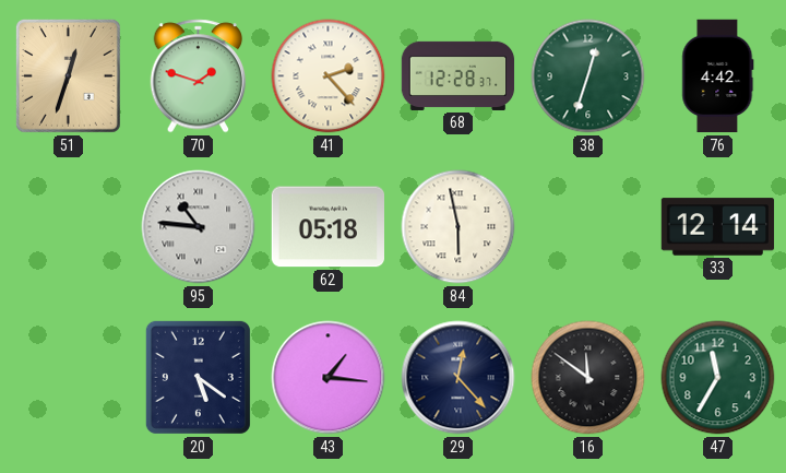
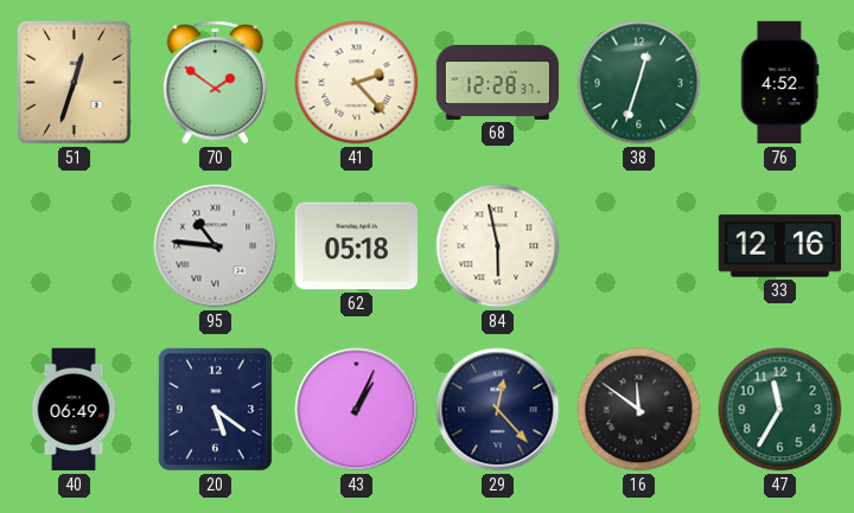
70: 1:48 -> 1:51 (216, 83)
76: 4:42 -> 4:52 (780, 83)
33: 12:14 -> 12:16 (780, 246)
40: none -> 06:49 (74, 410)
43: 1:16 -> 1:04 (357, 410)
